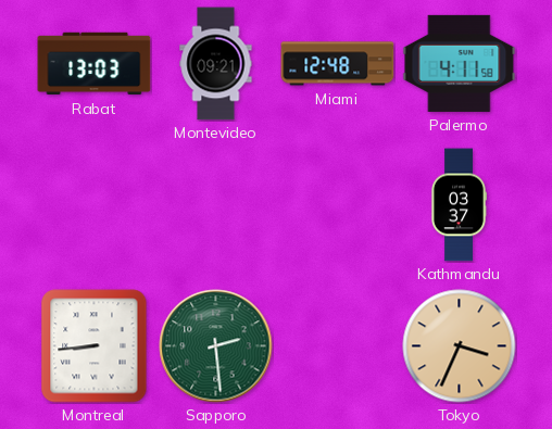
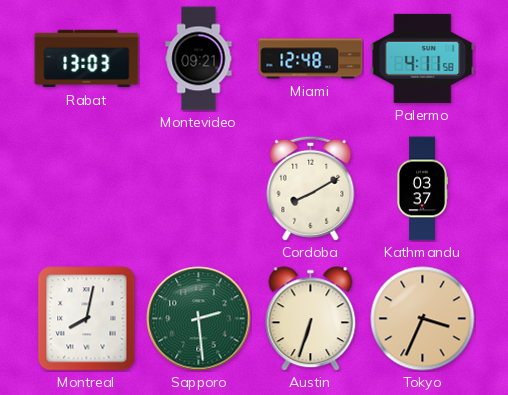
Cordoba: none -> 8:10 (311, 188)
Montreal: 8:44 -> 8:02 (87, 319)
Austin: none -> 6:33 (311, 319)
